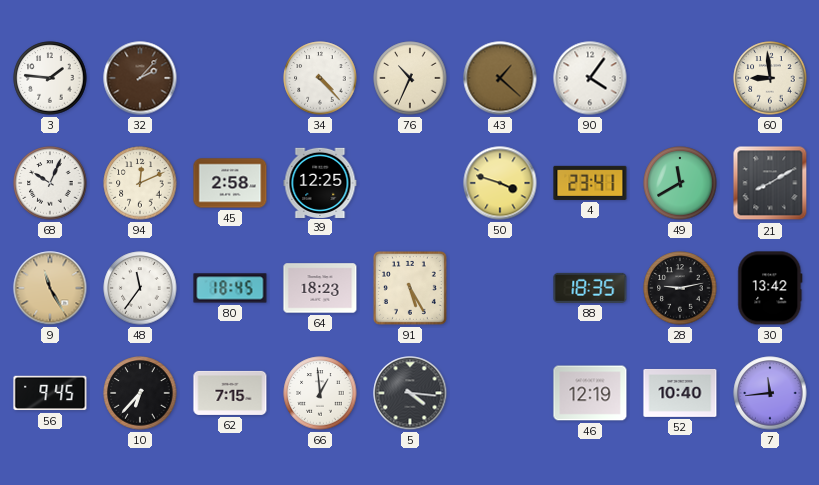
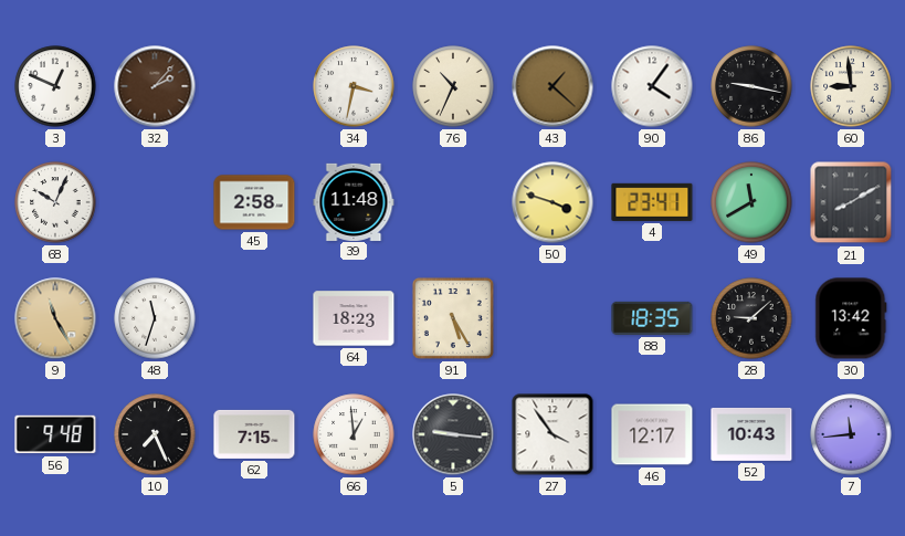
3: 1:46 -> 12:49 (55, 86)
34: 4:23 -> 3:32 (354, 86)
86: none -> 9:17 (751, 86)
94: 12:11 -> none (140, 183)
39: 12:25 -> 11:48 (354, 201)
48: 11:36 -> 11:33 (155, 318)
80: 18:45 -> none (230, 288)
28: 9:13 -> 9:08 (751, 318)
56: 9:45 -> 9:48 (55, 434)
10: 6:37 -> 7:26 (155, 434)
5: 4:16 -> 9:16 (453, 434)
27: none -> 3:54 (553, 434)
46: 12:19 -> 12:17 (652, 434)
52: 10:40 -> 10:43 (751, 434)
